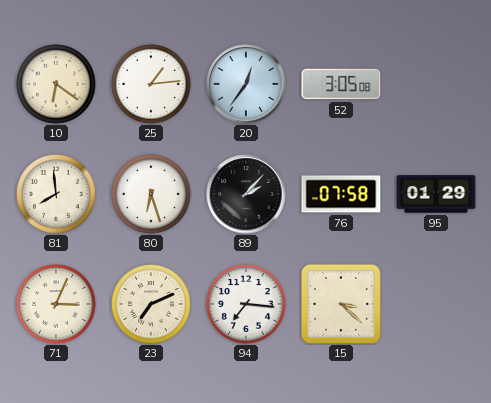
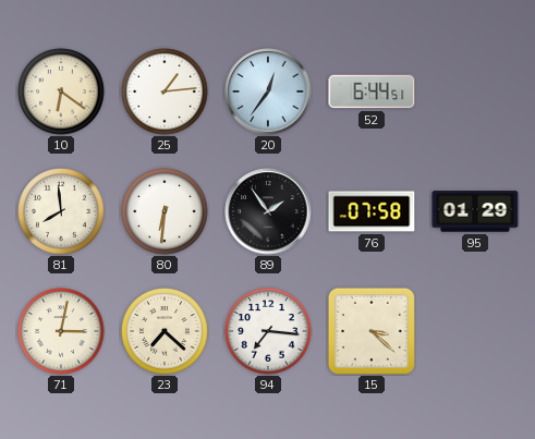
52: 3:05 -> 6:44 (372, 92)
80: 6:27 -> 6:31 (165, 211)
89: 2:07 -> 1:54 (268, 211)
71: 3:04 -> 3:02 (61, 331)
23: 7:11 -> 7:22 (165, 331)
